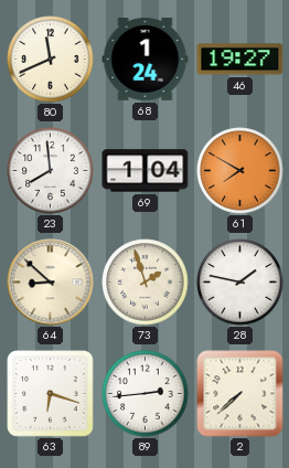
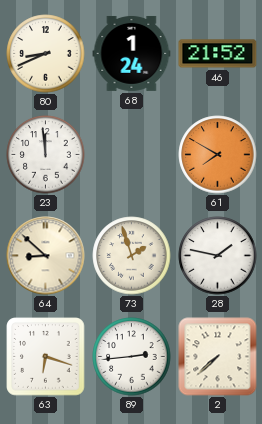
80: 11:41 -> 8:41 (46, 54)
46: 19:27 -> 21:52 (218, 54)
23: 7:59 -> 11:59 (46, 155)
69: 1:04 -> none (146, 171)
